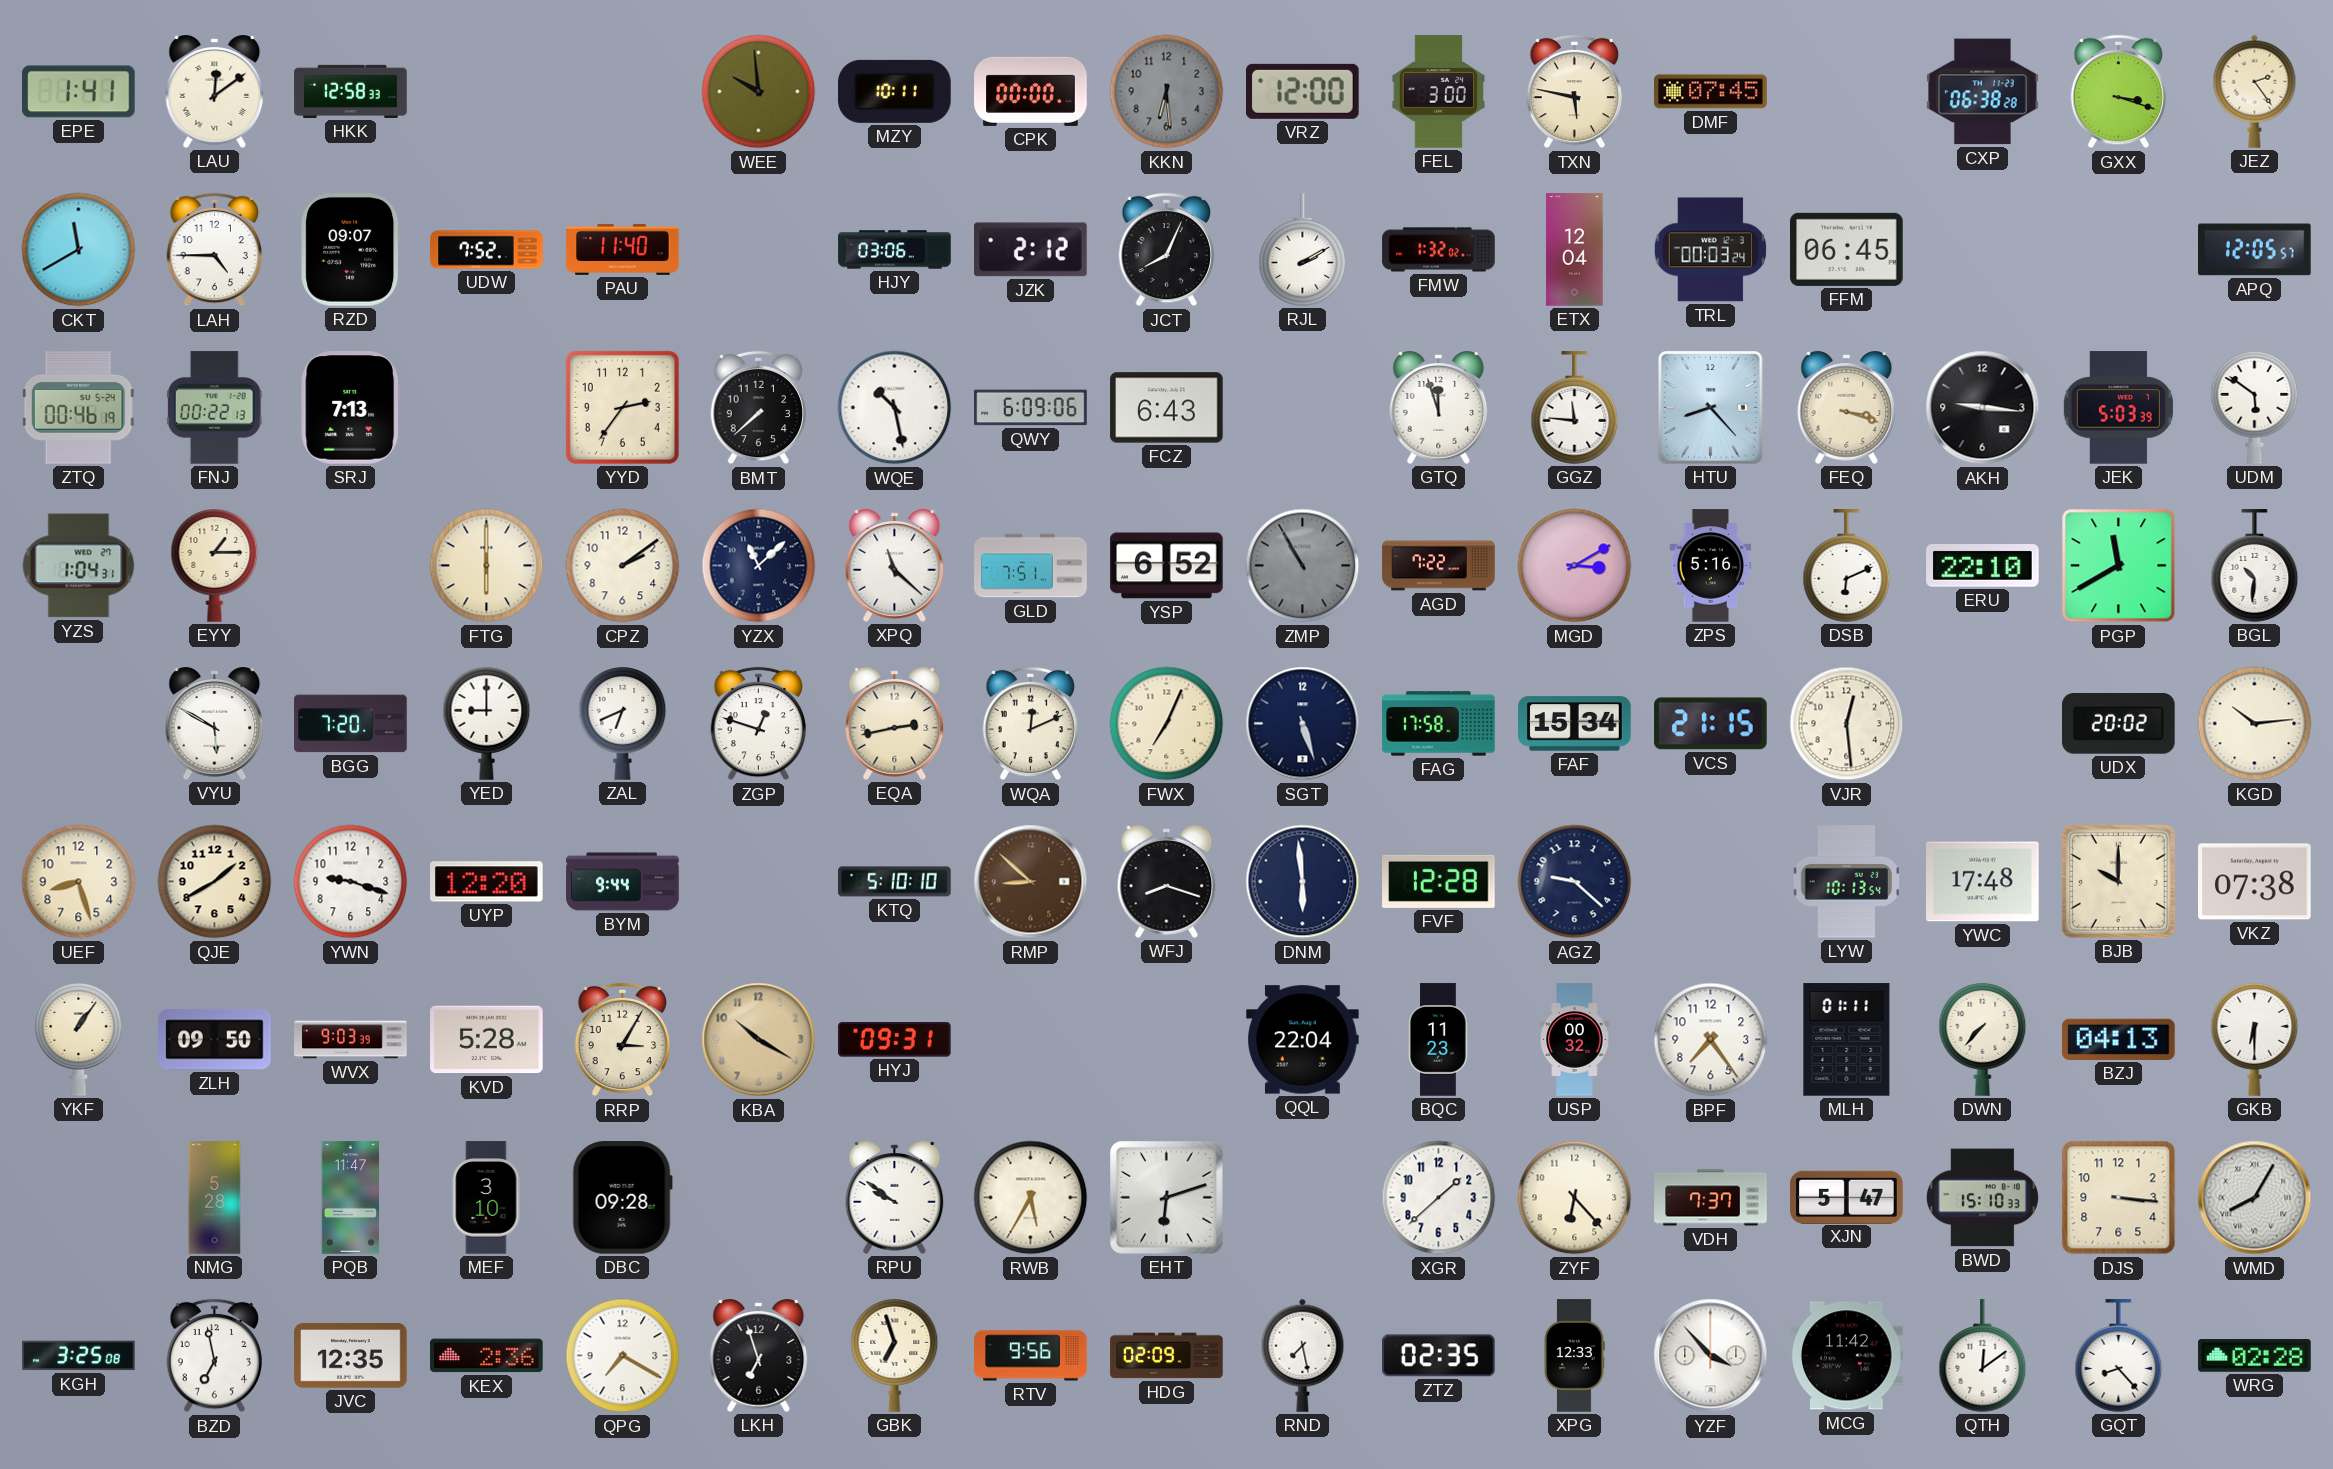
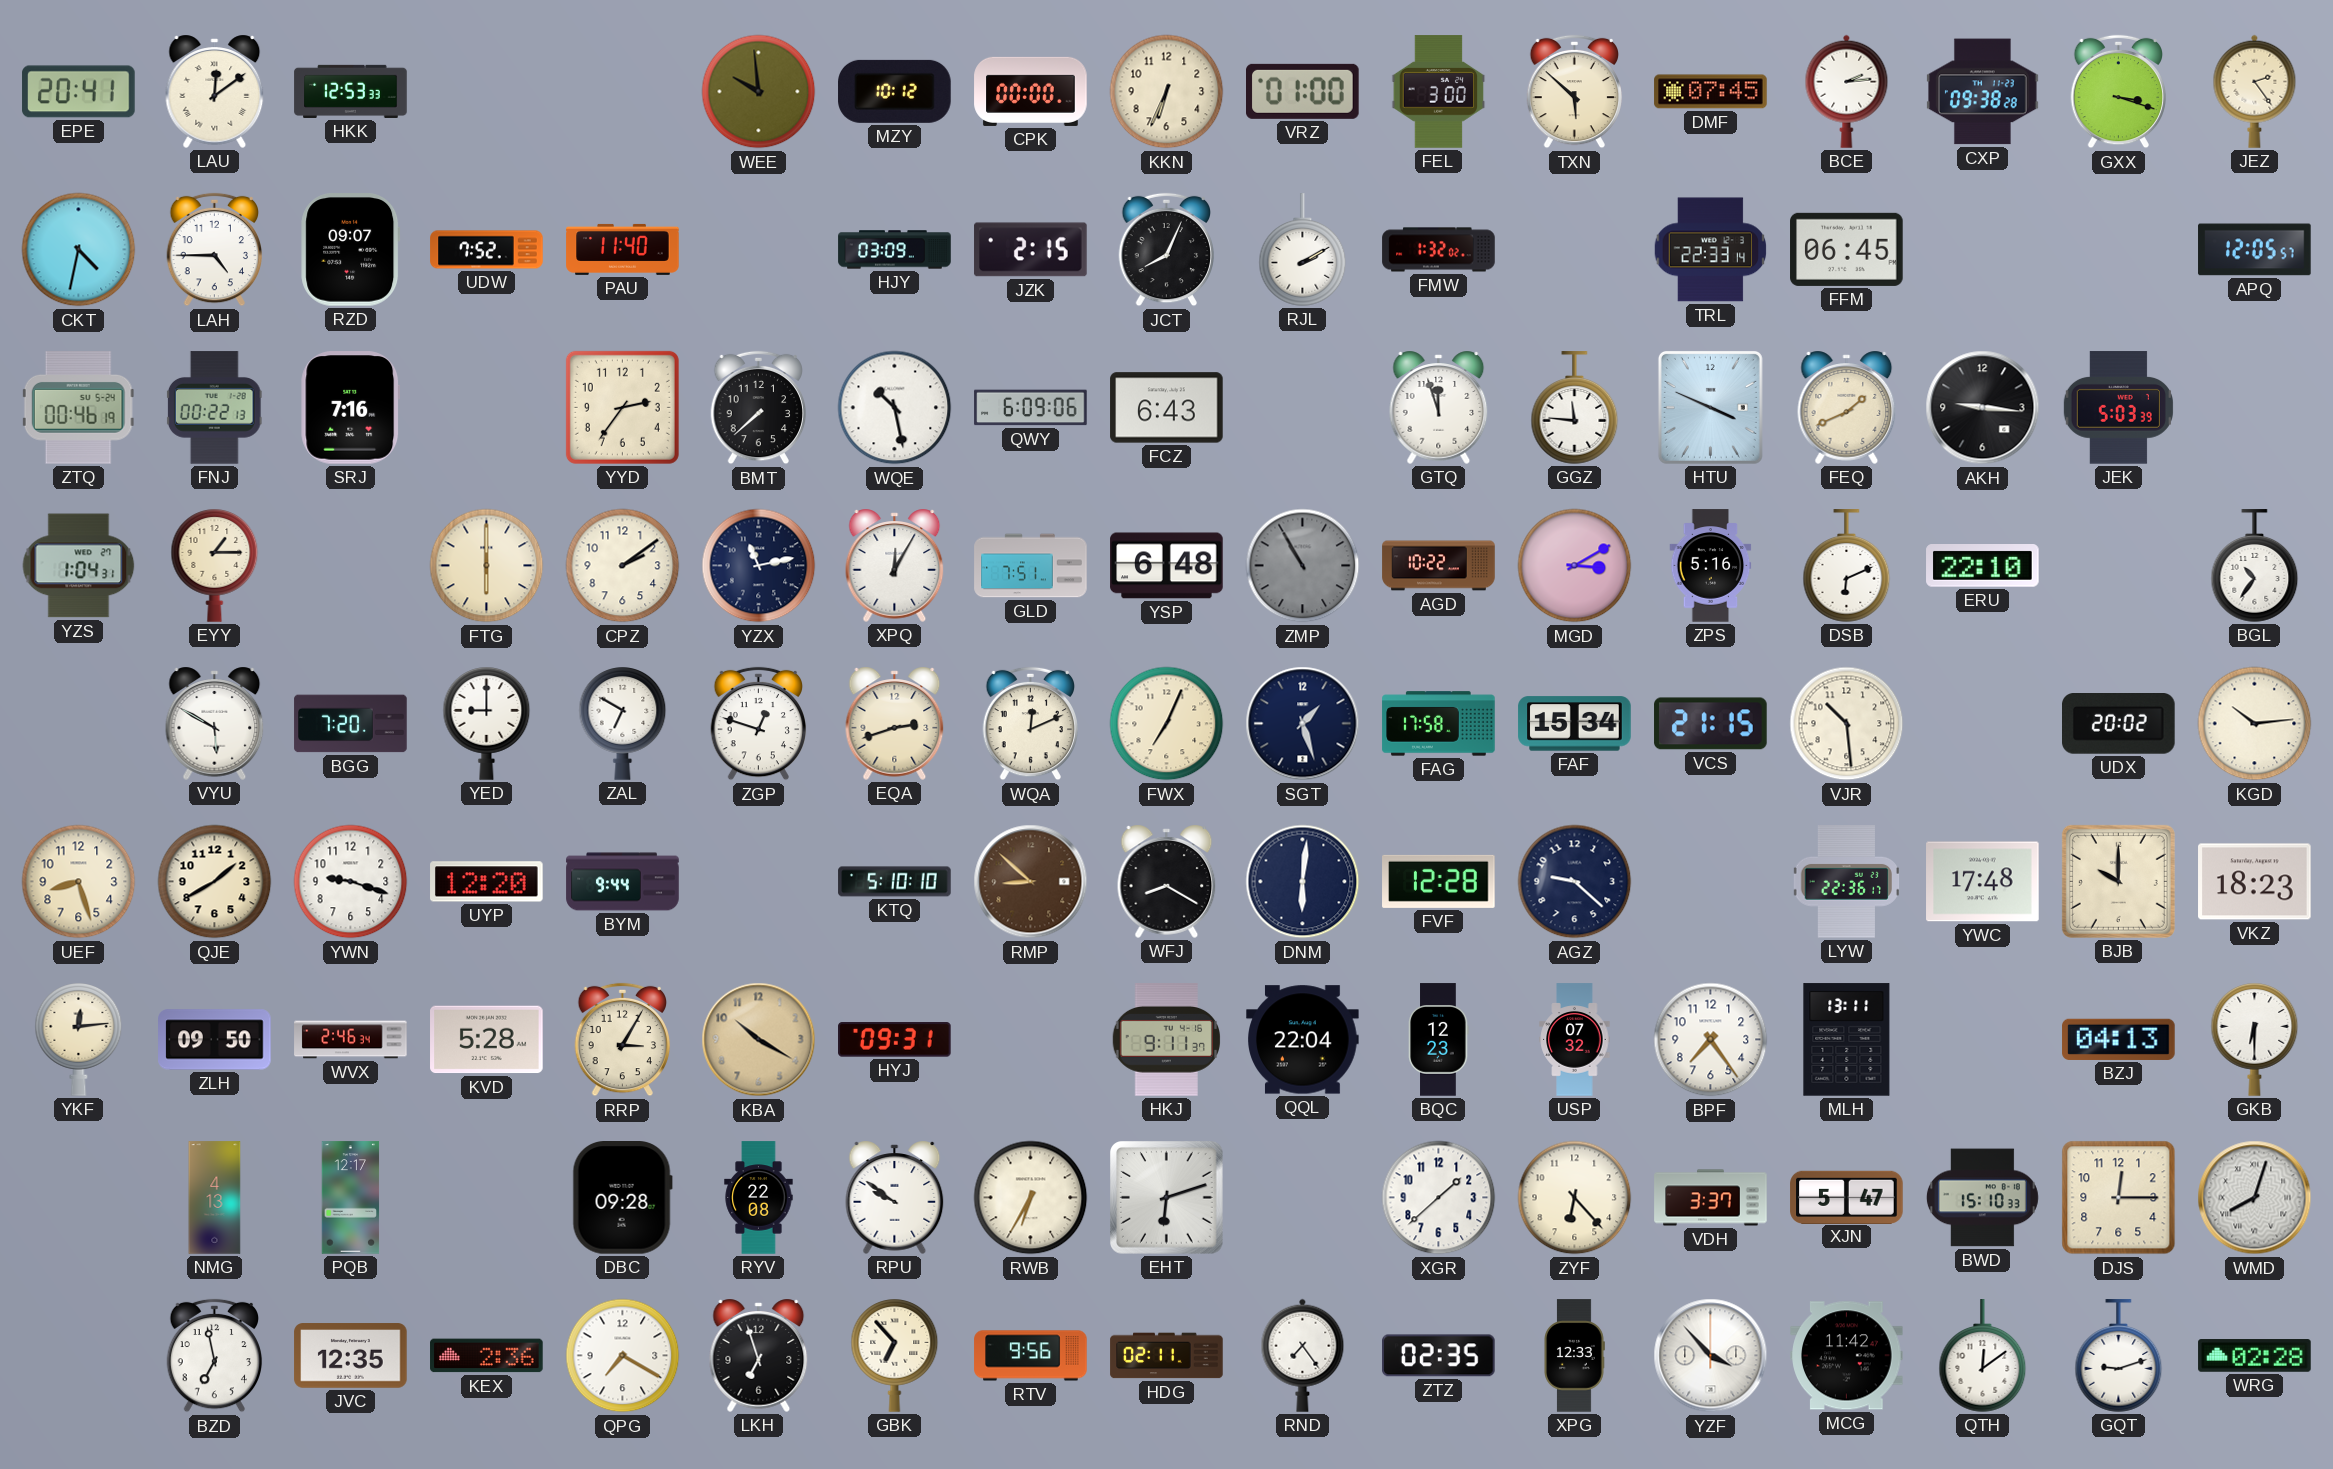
EPE: 1:41 -> 20:41 (79, 92)
HKK: 12:58 -> 12:53 (351, 91)
MZY: 10:11 -> 10:12 (895, 91)
KKN: 6:29 -> 6:34 (1167, 92)
KKN dial: grey -> cream (1167, 92)
VRZ: 12:00 -> 01:00 (1303, 91)
TXN: 5:47 -> 5:52 (1575, 92)
BCE: none -> 2:14 (1847, 91)
CXP: 06:38 -> 09:38 (1983, 92)
CKT: 11:40 -> 4:32 (79, 250)
HJY: 03:06 -> 03:09 (895, 250)
JZK: 2:12 -> 2:15 (1031, 250)
ETX: 12:04 -> none (1575, 250)
TRL: 00:03 -> 22:33 (1711, 250)
SRJ: 7:13 -> 7:16 (351, 408)
HTU: 8:23 -> 3:49 (1710, 407)
FEQ: 3:18 -> 1:41 (1847, 407)
UDM: 5:51 -> none (2255, 408)
YZX: 11:08 -> 11:13 (759, 566)
XPQ: 11:22 -> 12:05 (895, 565)
YSP: 6:52 -> 6:48 (1167, 566)
AGD: 7:22 -> 10:22 (1439, 566)
PGP: 11:40 -> none (2119, 566)
BGL: 10:31 -> 10:36 (2255, 566)
ZAL: 6:41 -> 6:50 (623, 724)
EQA: 2:43 -> 2:42 (895, 723)
SGT: 5:27 -> 1:27 (1303, 724)
VJR: 12:29 -> 10:29 (1847, 724)
WFJ: 8:18 -> 8:20 (1167, 881)
DNM: 5:59 -> 6:01 (1303, 882)
LYW: 10:13 -> 22:36 (1846, 882)
VKZ: 07:38 -> 18:23 (2255, 882)
YKF: 1:06 -> 12:14 (79, 1040)
WVX: 9:03 -> 2:46 (351, 1040)
HKJ: none -> 9:11 (1166, 1040)
BQC: 11:23 -> 12:23 (1439, 1040)
USP: 00:32 -> 07:32 (1575, 1040)
MLH: 01:11 -> 13:11 (1847, 1040)
DWN: 7:37 -> none (1983, 1040)
NMG: 5:28 -> 4:13 (215, 1198)
PQB: 11:47 -> 12:17 (351, 1198)
MEF: 3:10 -> none (486, 1198)
RYV: none -> 22:08 (759, 1198)
RWB: 5:35 -> 6:35 (1031, 1198)
VDH: 7:37 -> 3:37 (1711, 1198)
DJS: 3:16 -> 12:15 (2119, 1198)
WMD: 8:05 -> 8:03 (2255, 1198)
KGH: 3:25 -> none (79, 1356)
GBK: 6:57 -> 6:53 (895, 1356)
HDG: 02:09 -> 02:11 (1167, 1356)
RND: 7:28 -> 7:24 (1303, 1355)
GQT: 8:23 -> 9:12 (2119, 1356)
